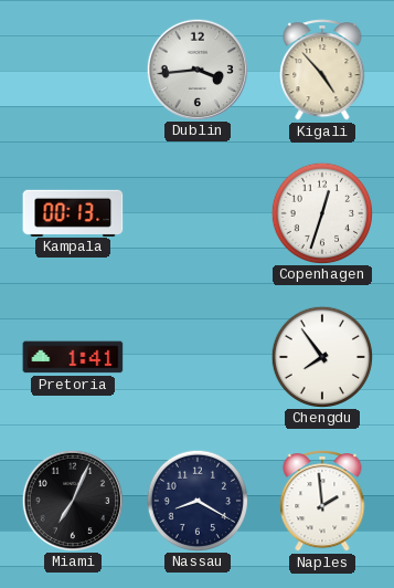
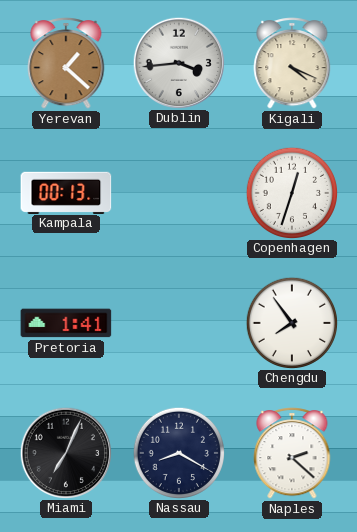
Yerevan: none -> 1:22 (66, 64)
Kigali: 4:53 -> 4:19 (292, 64)
Naples: 1:59 -> 2:22 (292, 454)
